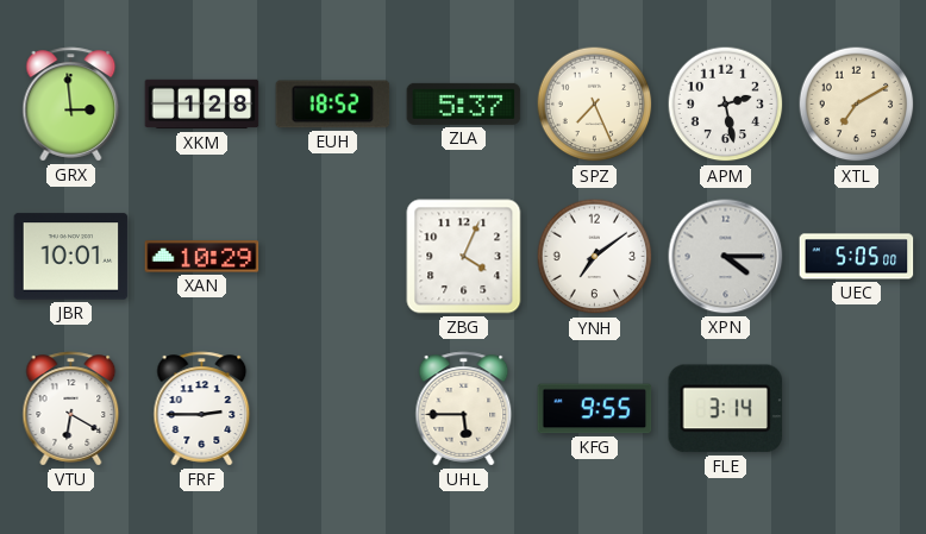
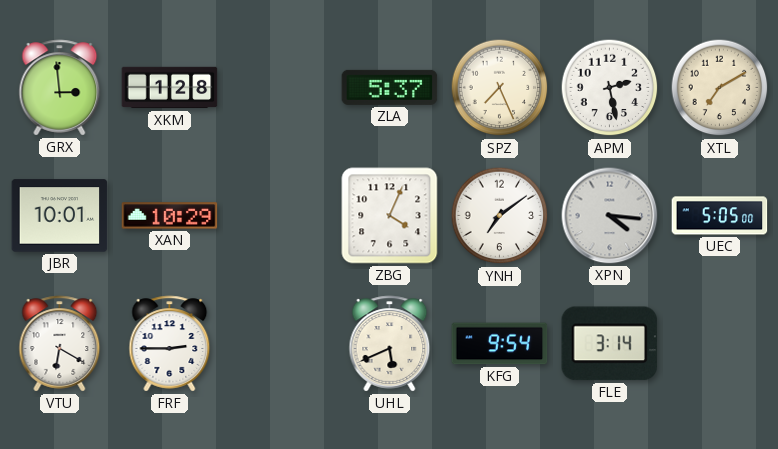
EUH: 18:52 -> none (333, 105)
XPN: 4:15 -> 4:16 (610, 216)
UHL: 5:45 -> 5:41 (390, 344)
KFG: 9:55 -> 9:54 (500, 344)
